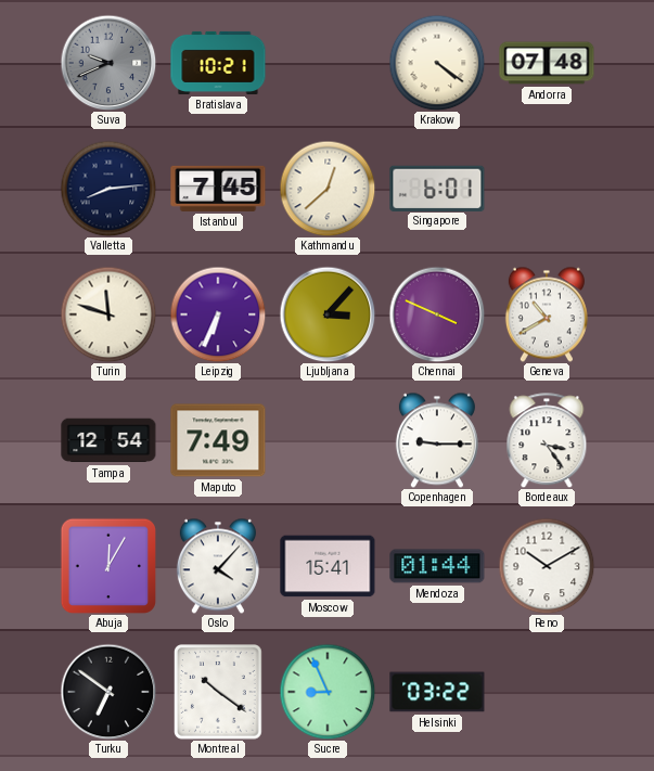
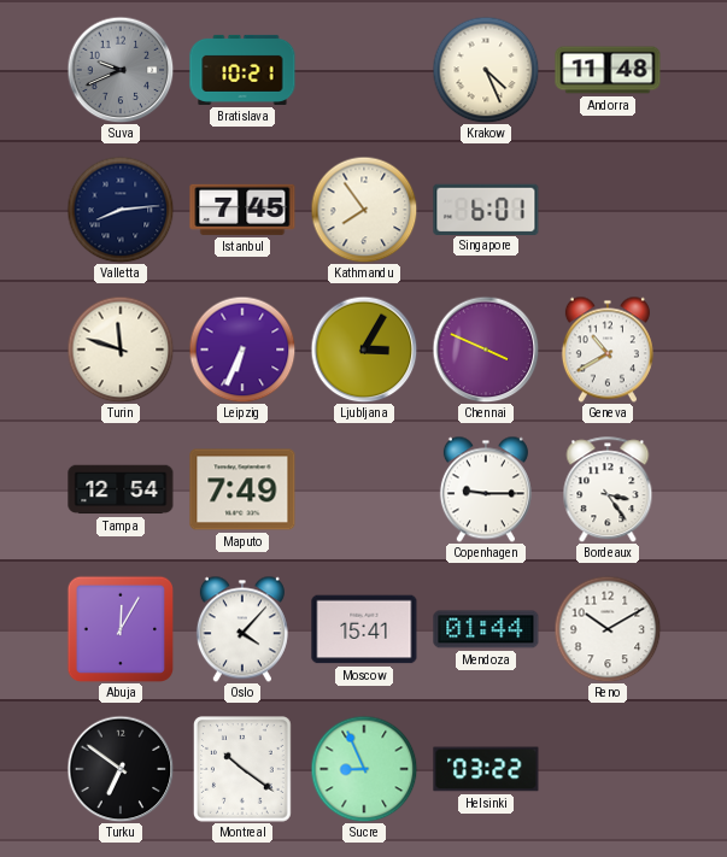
Krakow: 4:21 -> 4:26 (486, 70)
Andorra: 07:48 -> 11:48 (608, 70)
Kathmandu: 12:38 -> 7:54 (364, 210)
Ljubljana: 3:07 -> 3:05 (364, 350)
